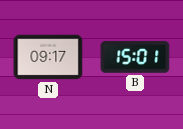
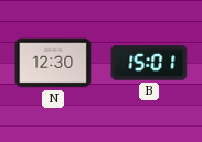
N: 09:17 -> 12:30 (53, 63)
